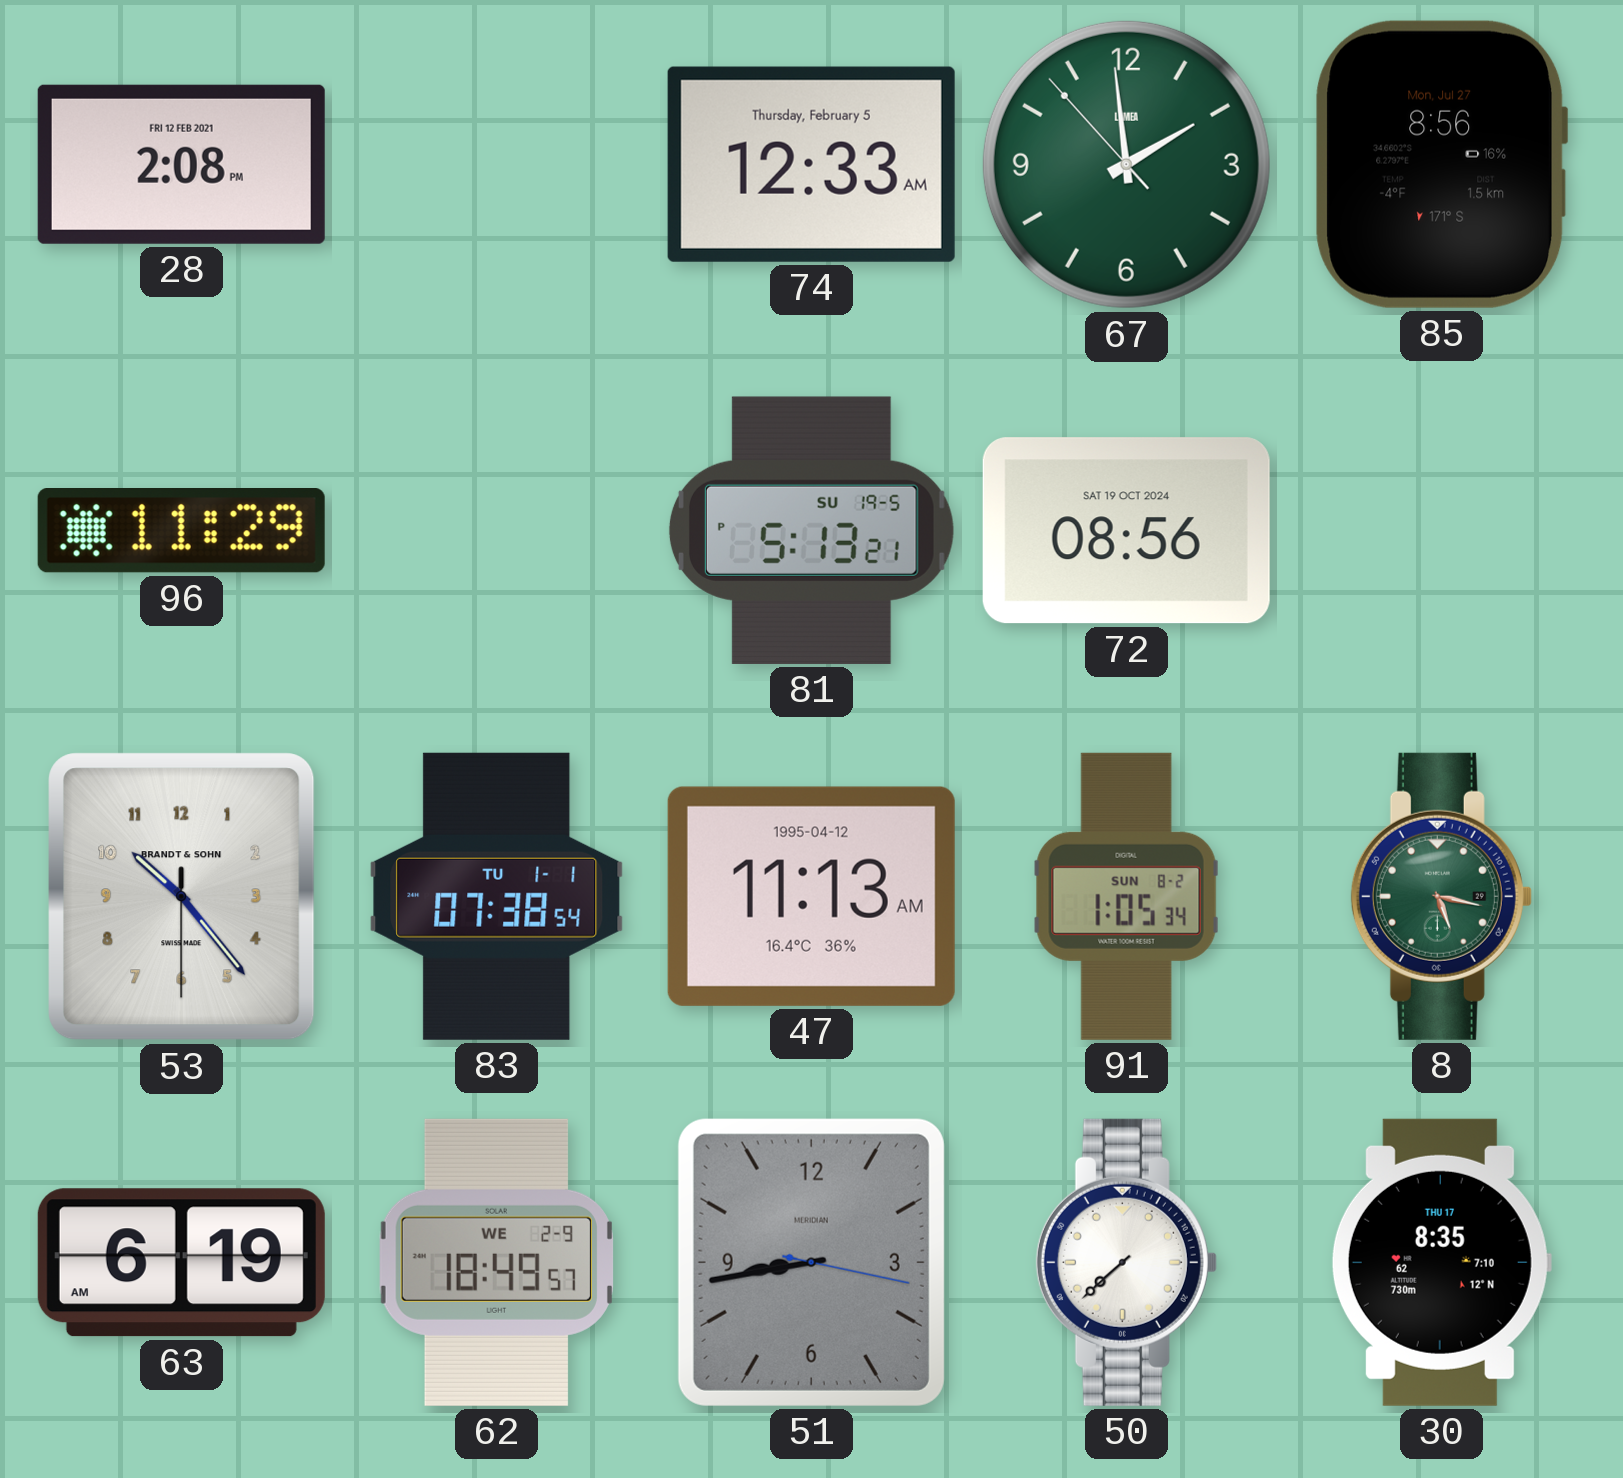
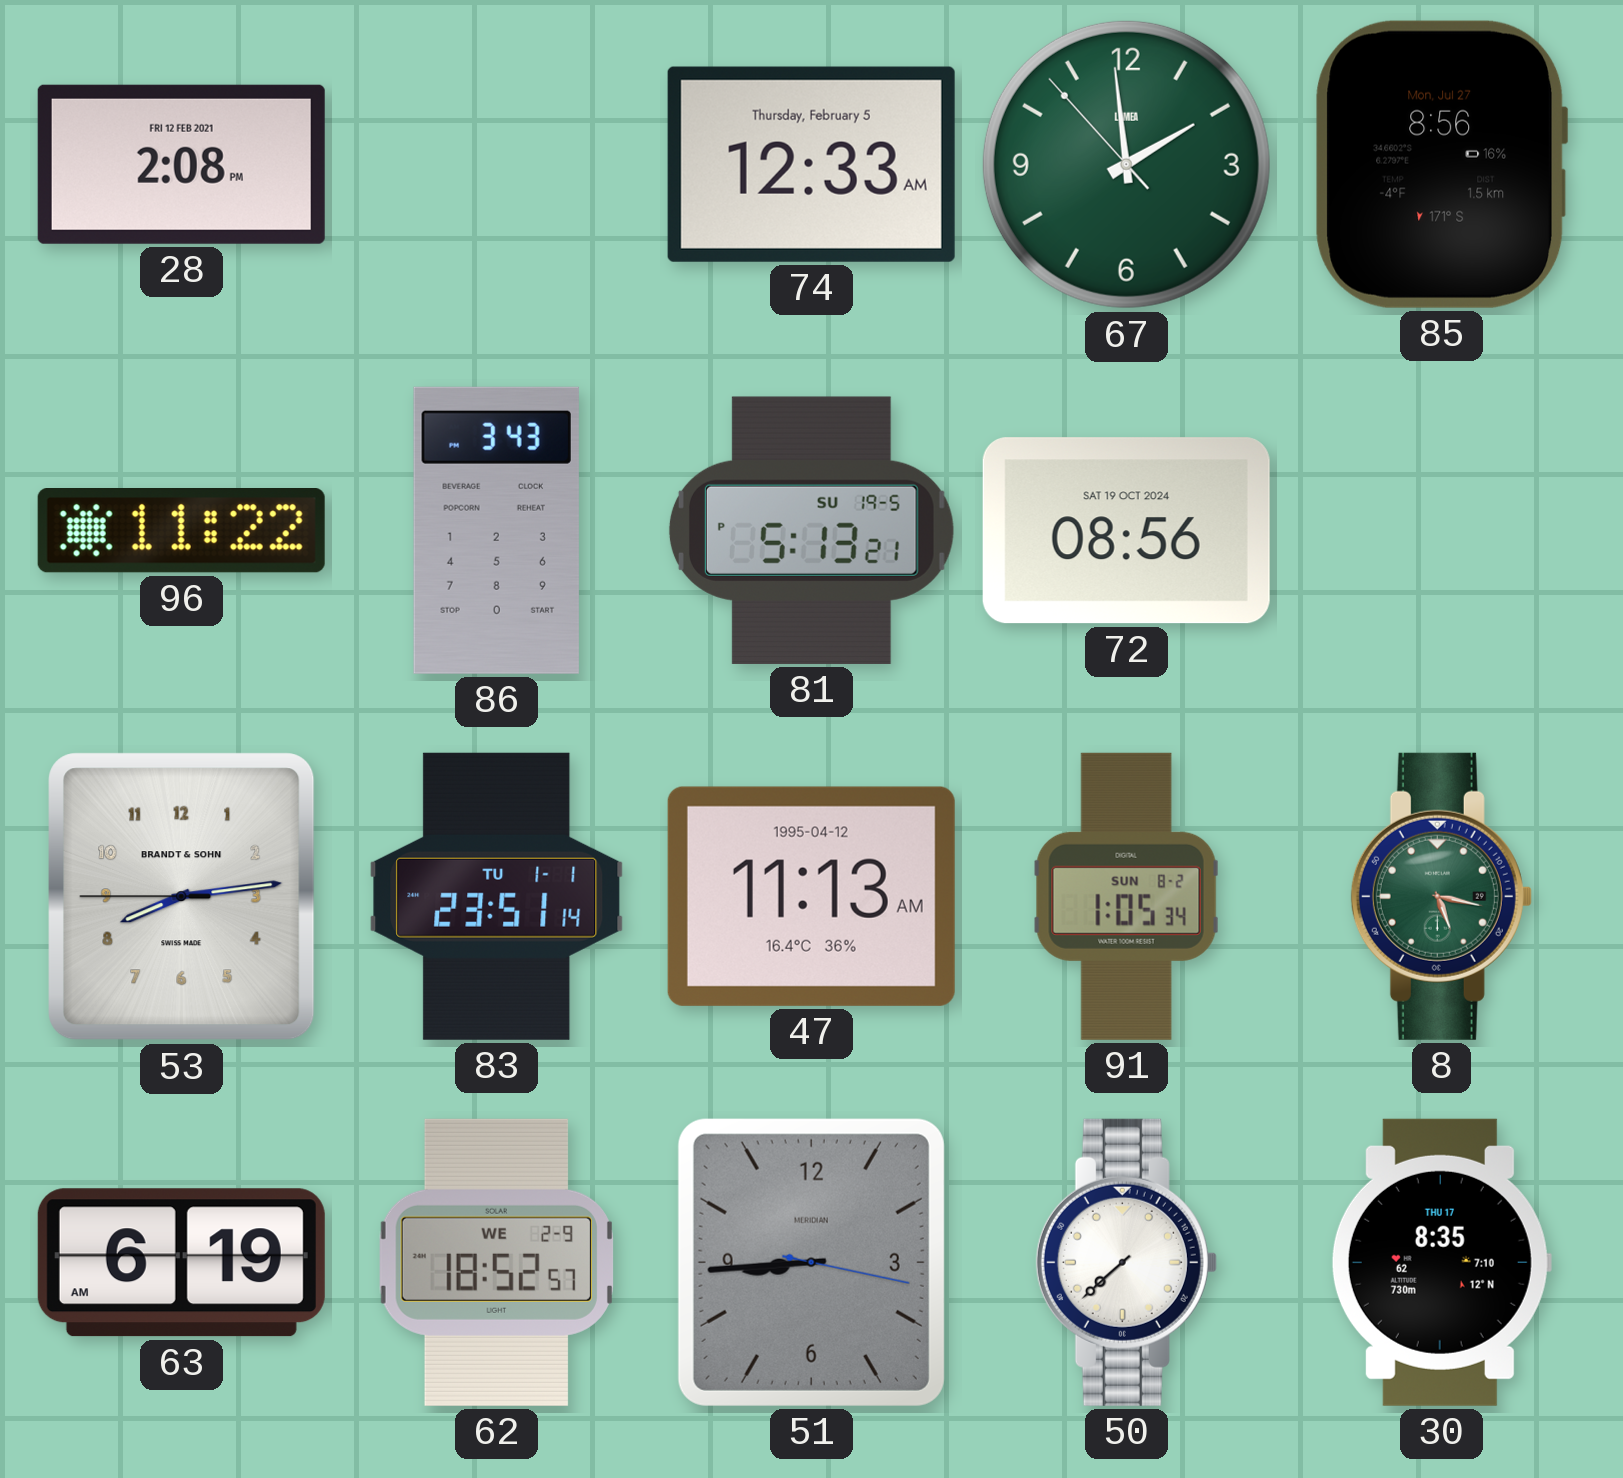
96: 11:29 -> 11:22 (181, 531)
86: none -> 3:43 (496, 530)
53: 10:23 -> 8:13 (182, 897)
83: 07:38 -> 23:51 (497, 896)
62: 18:49 -> 18:52 (496, 1262)
51: 8:43 -> 8:44 (811, 1262)
